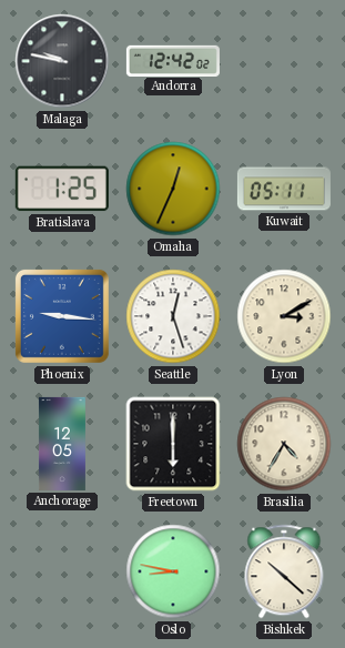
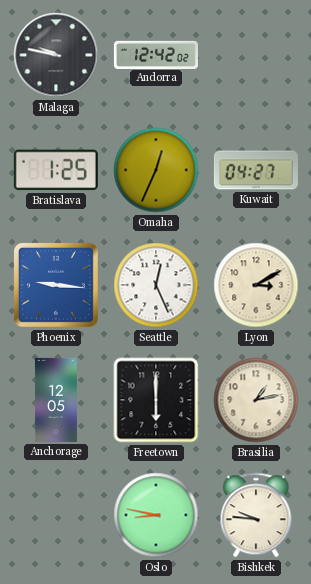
Kuwait: 05:11 -> 04:27 (256, 170)
Seattle: 12:27 -> 12:26 (156, 285)
Brasilia: 4:35 -> 1:13 (256, 400)
Bishkek: 10:22 -> 9:46 (256, 515)
